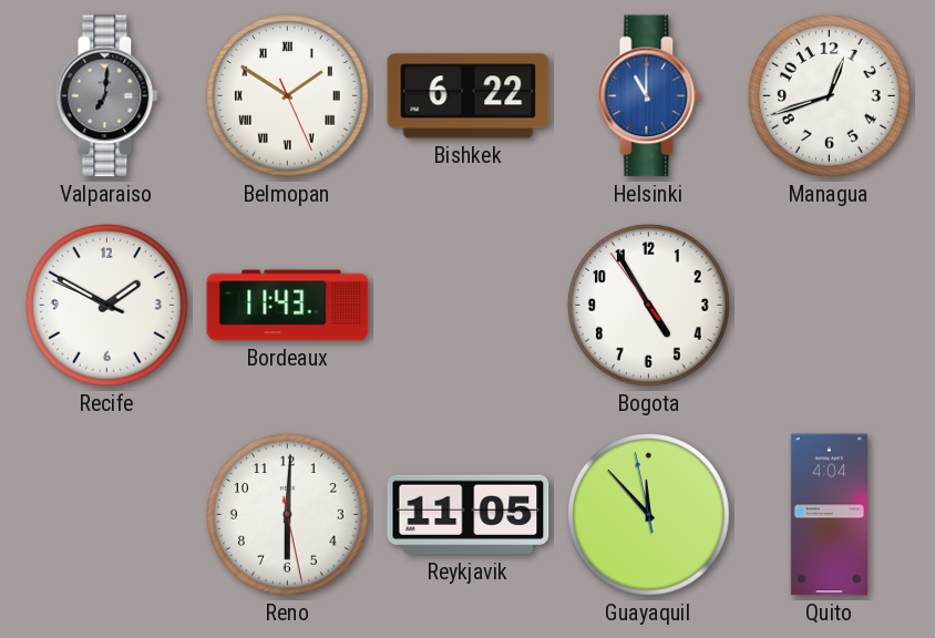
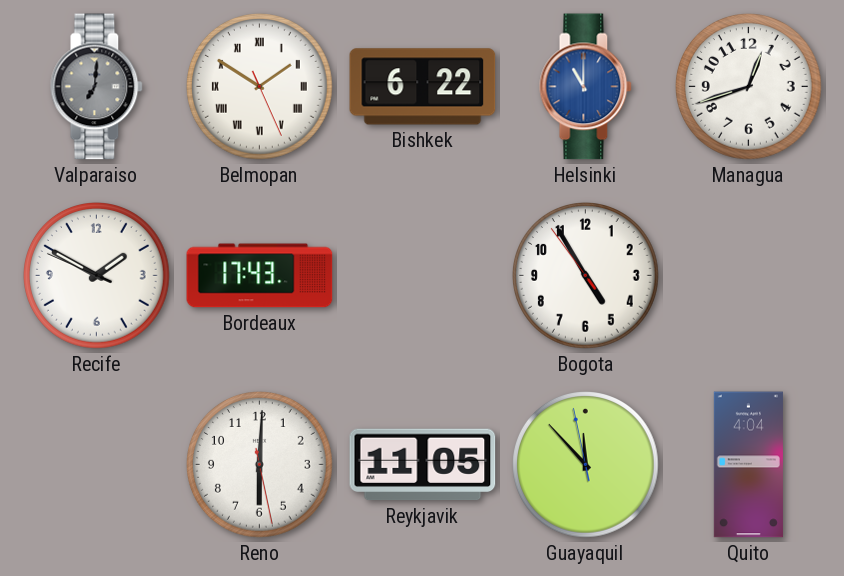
Bordeaux: 11:43 -> 17:43 (260, 276)
